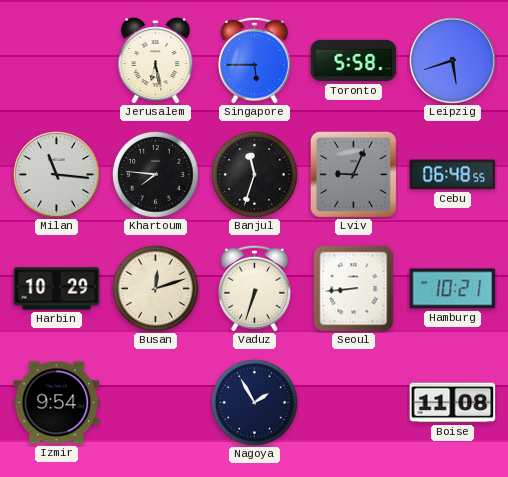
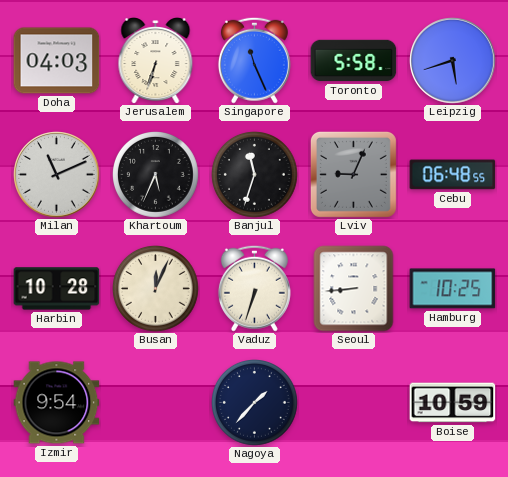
Doha: none -> 04:03 (57, 61)
Jerusalem: 6:28 -> 6:33 (156, 61)
Singapore: 5:45 -> 11:26 (254, 60)
Milan: 11:16 -> 11:11 (57, 175)
Khartoum: 7:46 -> 5:34 (156, 175)
Harbin: 10:29 -> 10:28 (57, 289)
Busan: 12:12 -> 12:04 (156, 289)
Hamburg: 10:21 -> 10:25 (453, 289)
Nagoya: 1:55 -> 1:37 (255, 403)
Boise: 11:08 -> 10:59 (453, 403)
